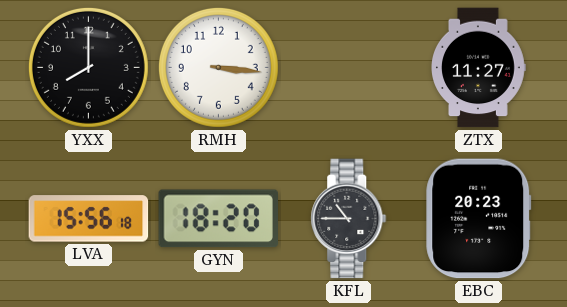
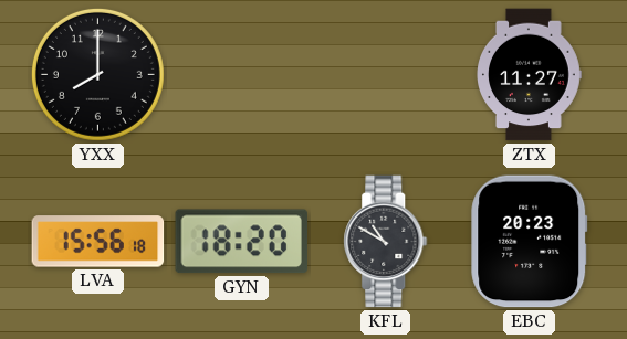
RMH: 3:16 -> none (218, 67)
KFL: 10:45 -> 10:50 (386, 242)
